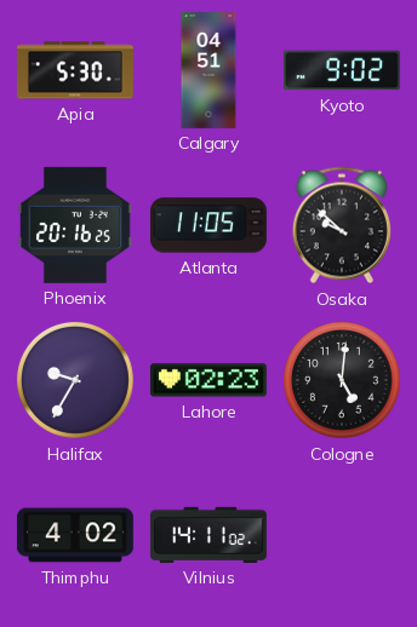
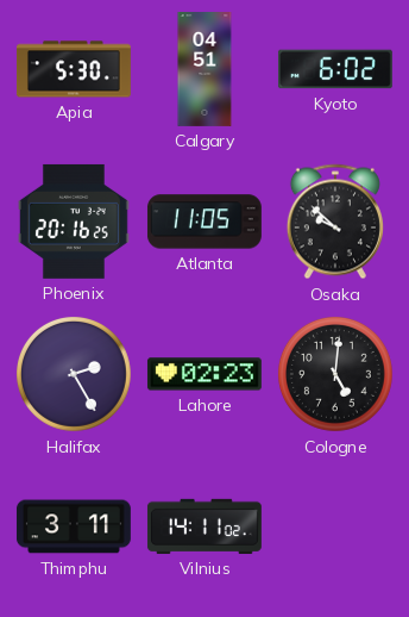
Kyoto: 9:02 -> 6:02 (335, 69)
Halifax: 9:35 -> 2:25 (74, 374)
Thimphu: 4:02 -> 3:11 (74, 526)
